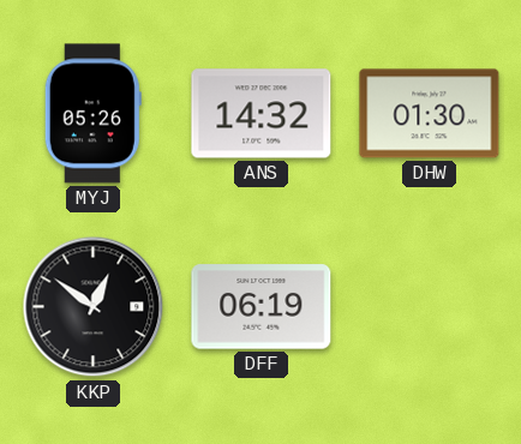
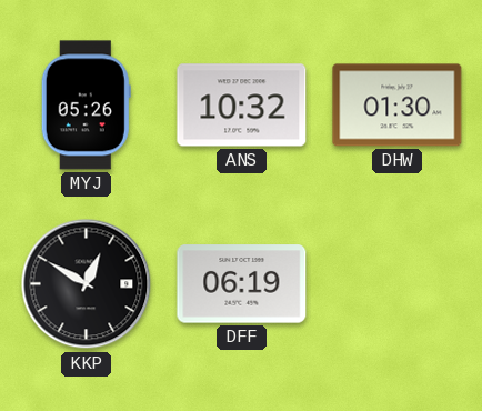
ANS: 14:32 -> 10:32 (242, 106)
KKP: 12:51 -> 12:50 (87, 284)
